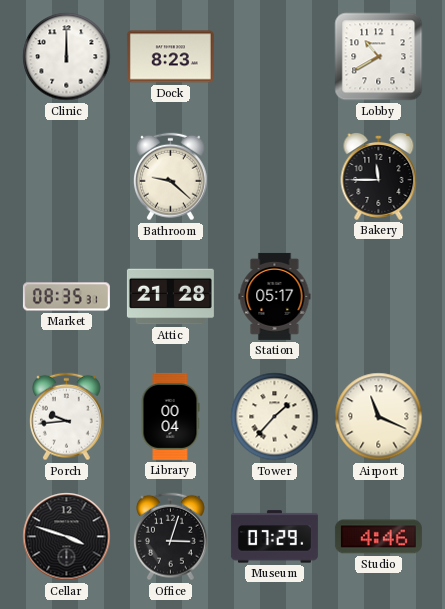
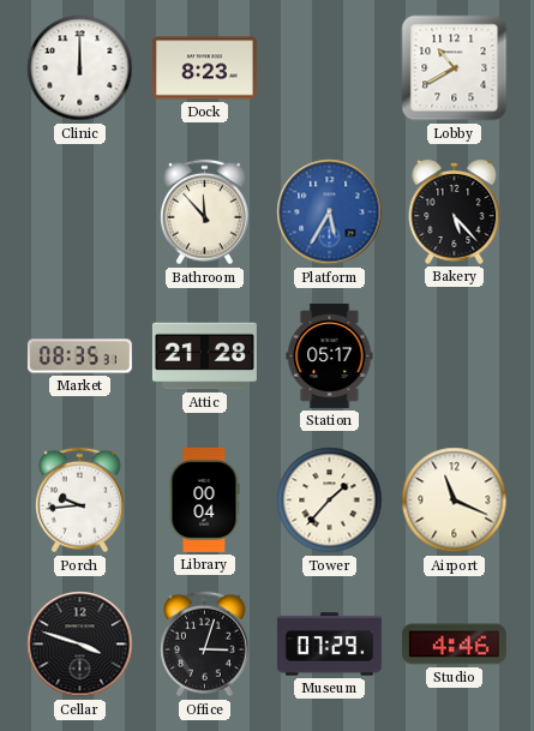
Bathroom: 9:22 -> 11:53 (204, 212)
Platform: none -> 5:35 (330, 212)
Bakery: 11:45 -> 5:23 (455, 212)
